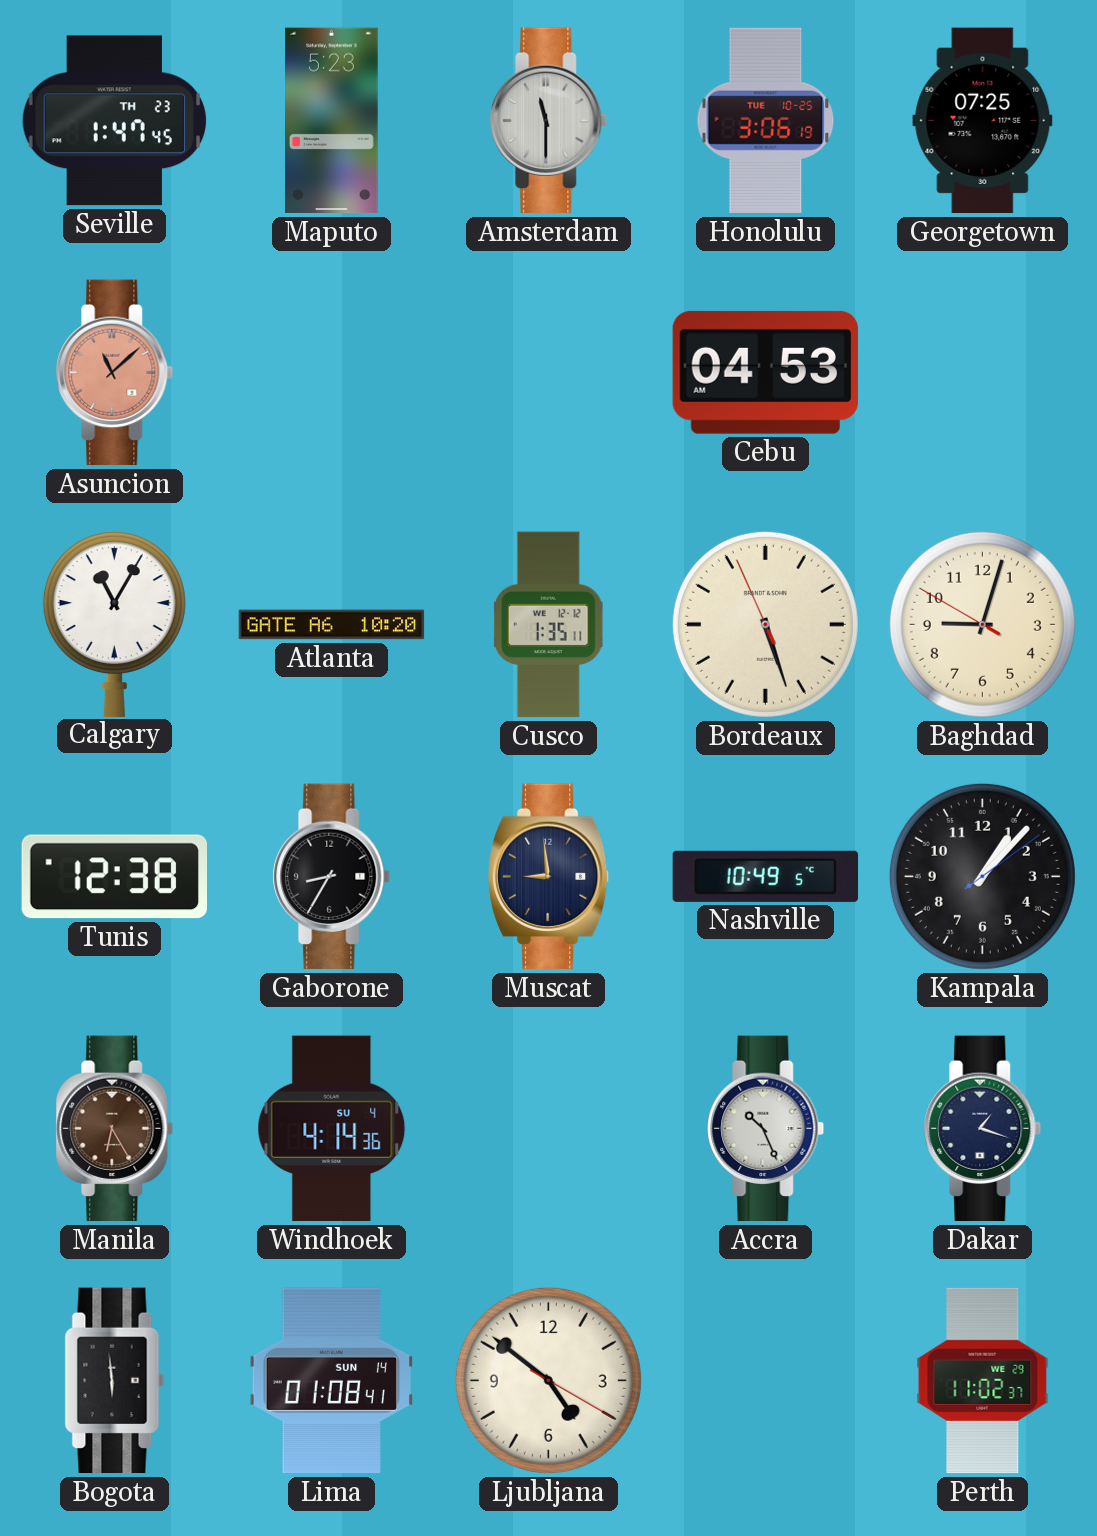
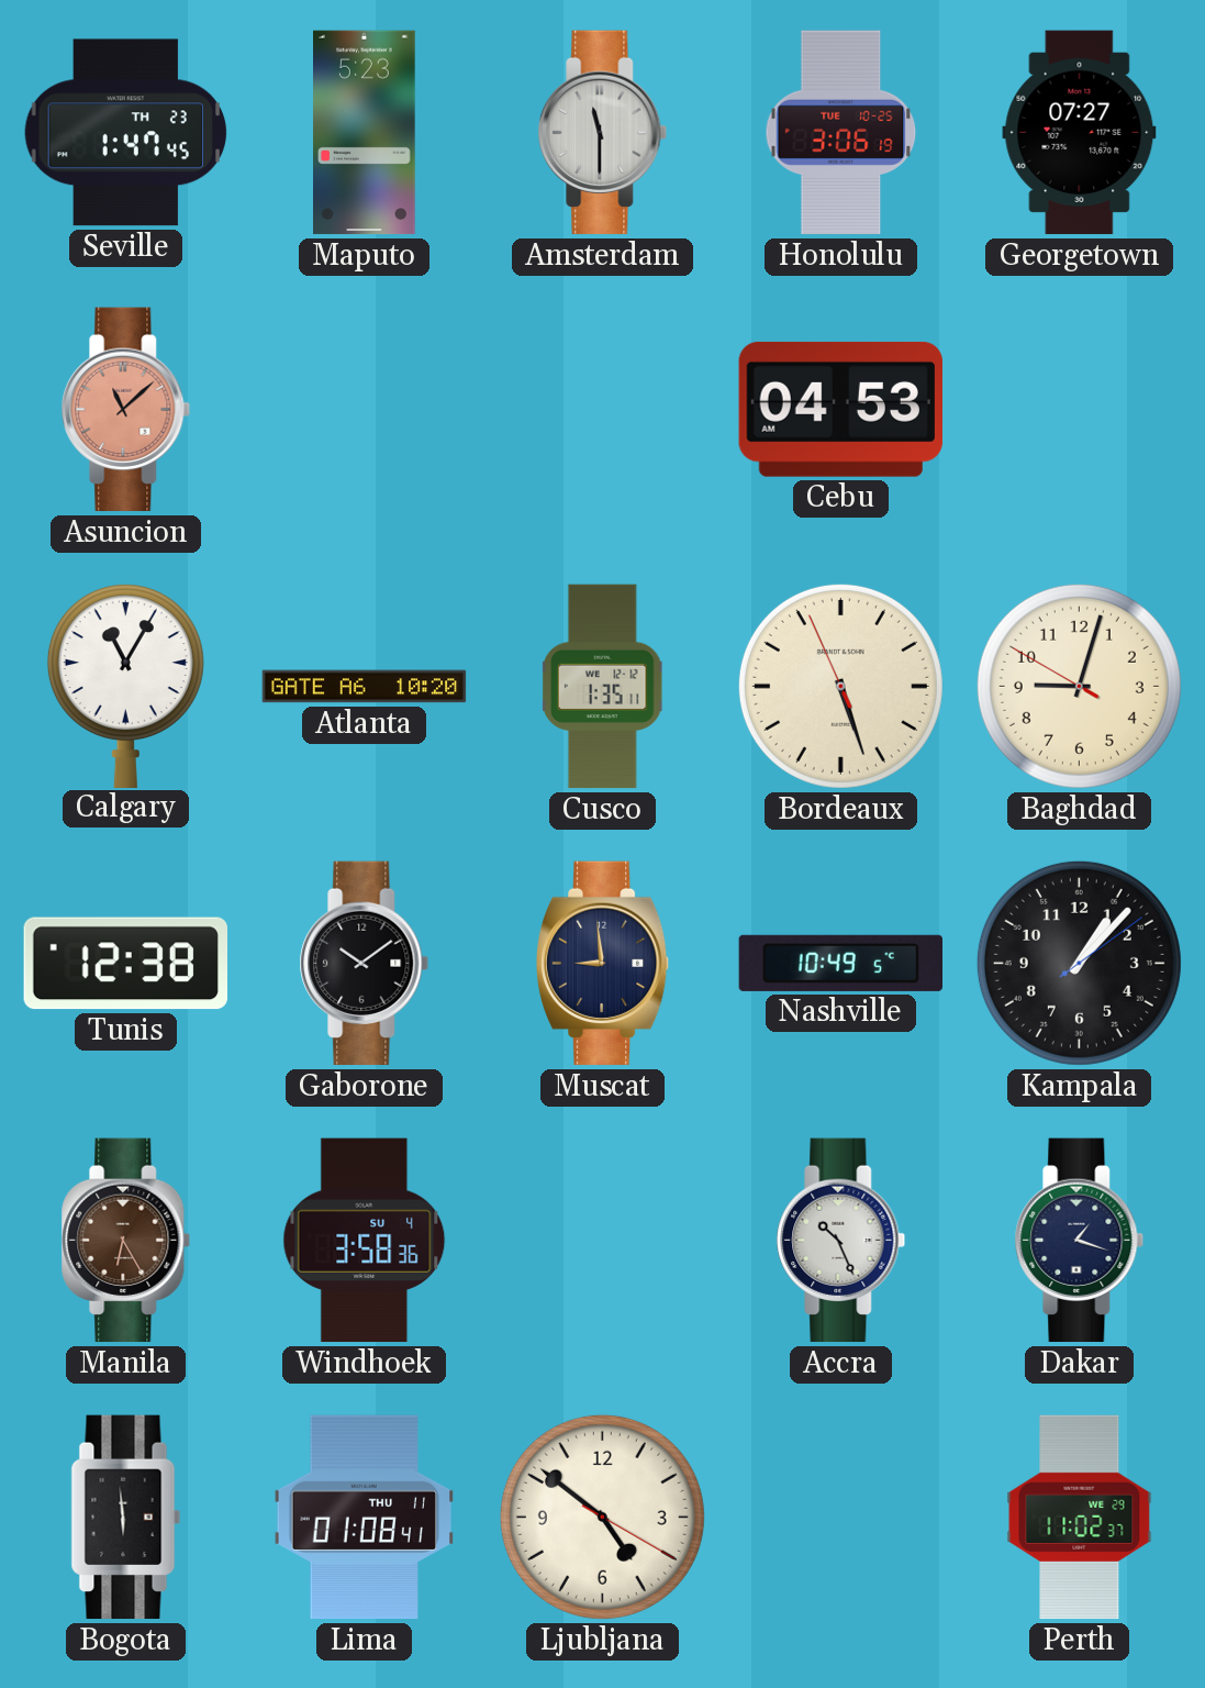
Georgetown: 07:25 -> 07:27 (1080, 133)
Gaborone: 8:35 -> 10:09 (365, 964)
Windhoek: 4:14 -> 3:58 (365, 1241)
Lima date: SUN 14 -> THU 11 (365, 1518)
